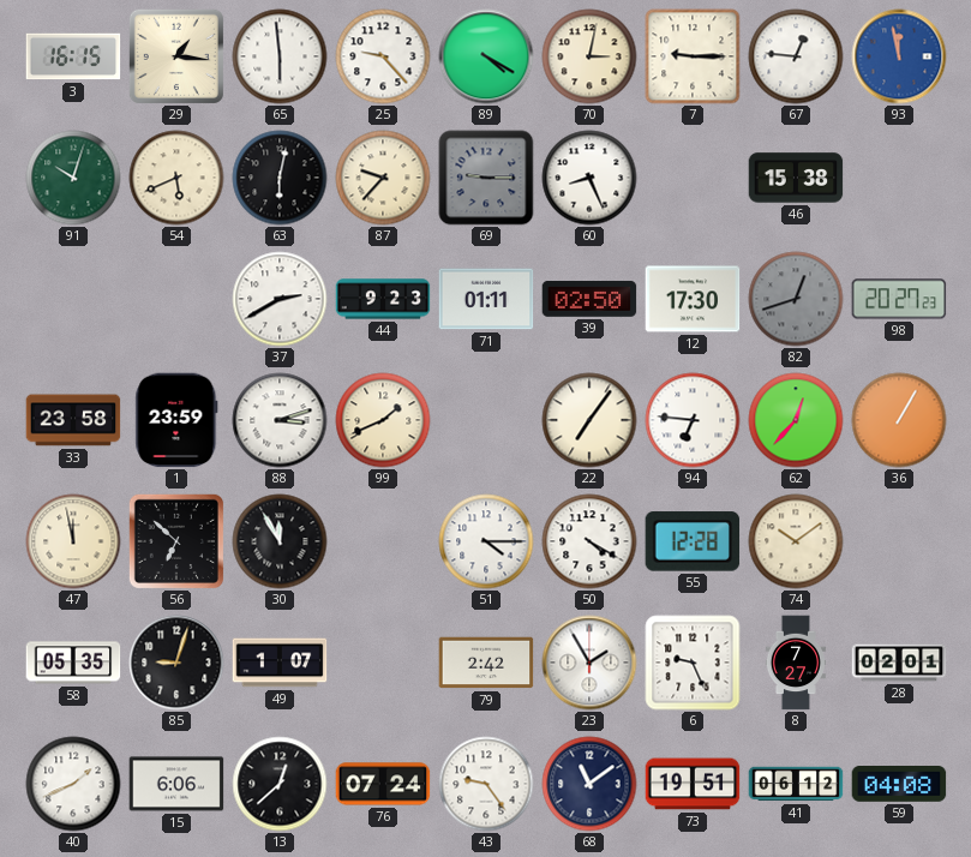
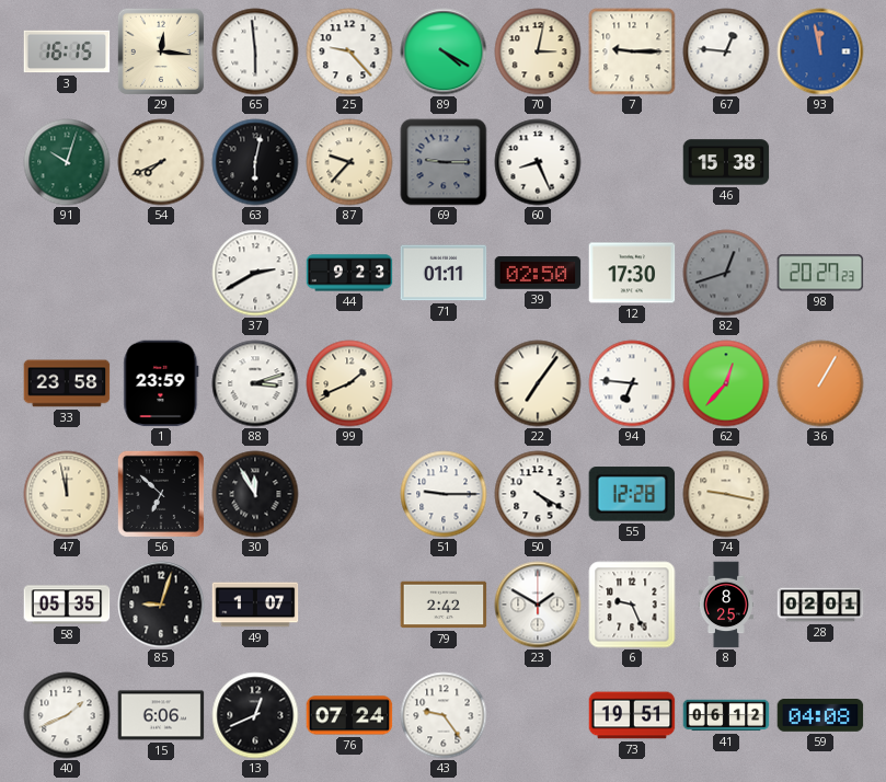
29: 1:16 -> 12:16 (161, 51)
54: 5:41 -> 7:41 (161, 162)
51: 4:15 -> 9:15 (444, 494)
74: 10:09 -> 9:17 (726, 494)
23: 1:55 -> 1:50 (538, 605)
8: 7:27 -> 8:25 (726, 605)
13: 12:38 -> 12:41 (255, 715)
68: 11:09 -> none (589, 784)
